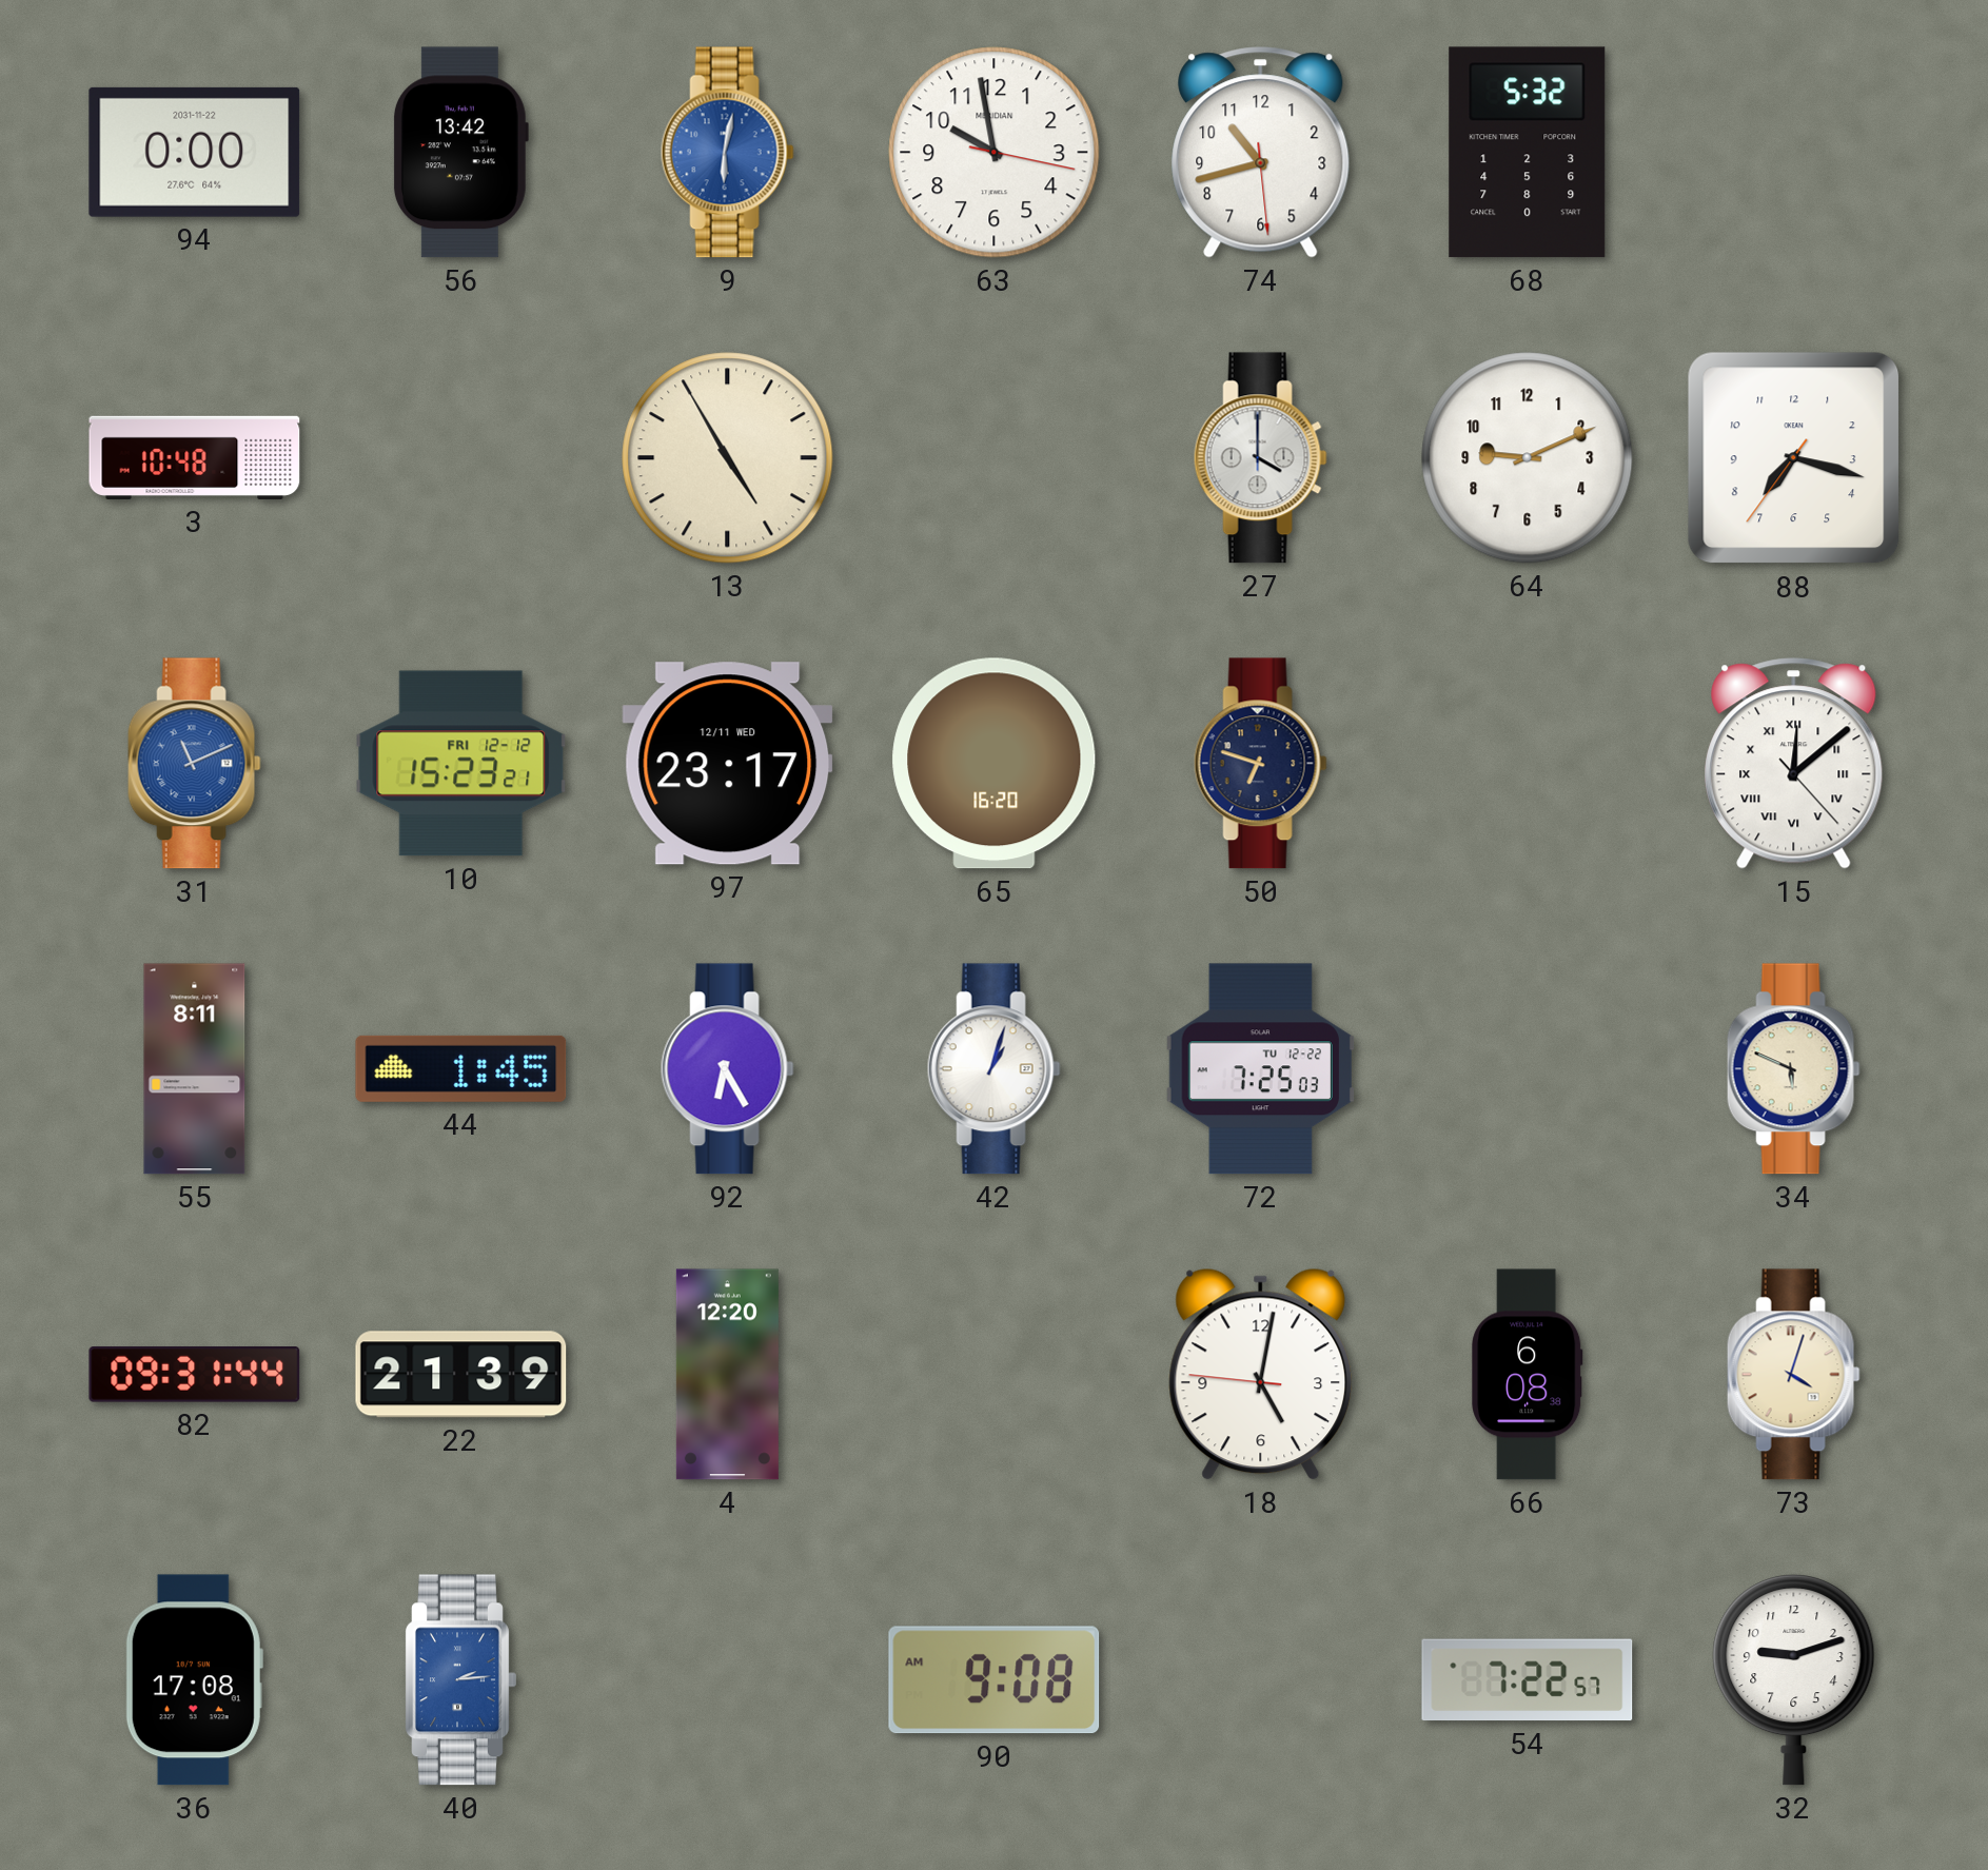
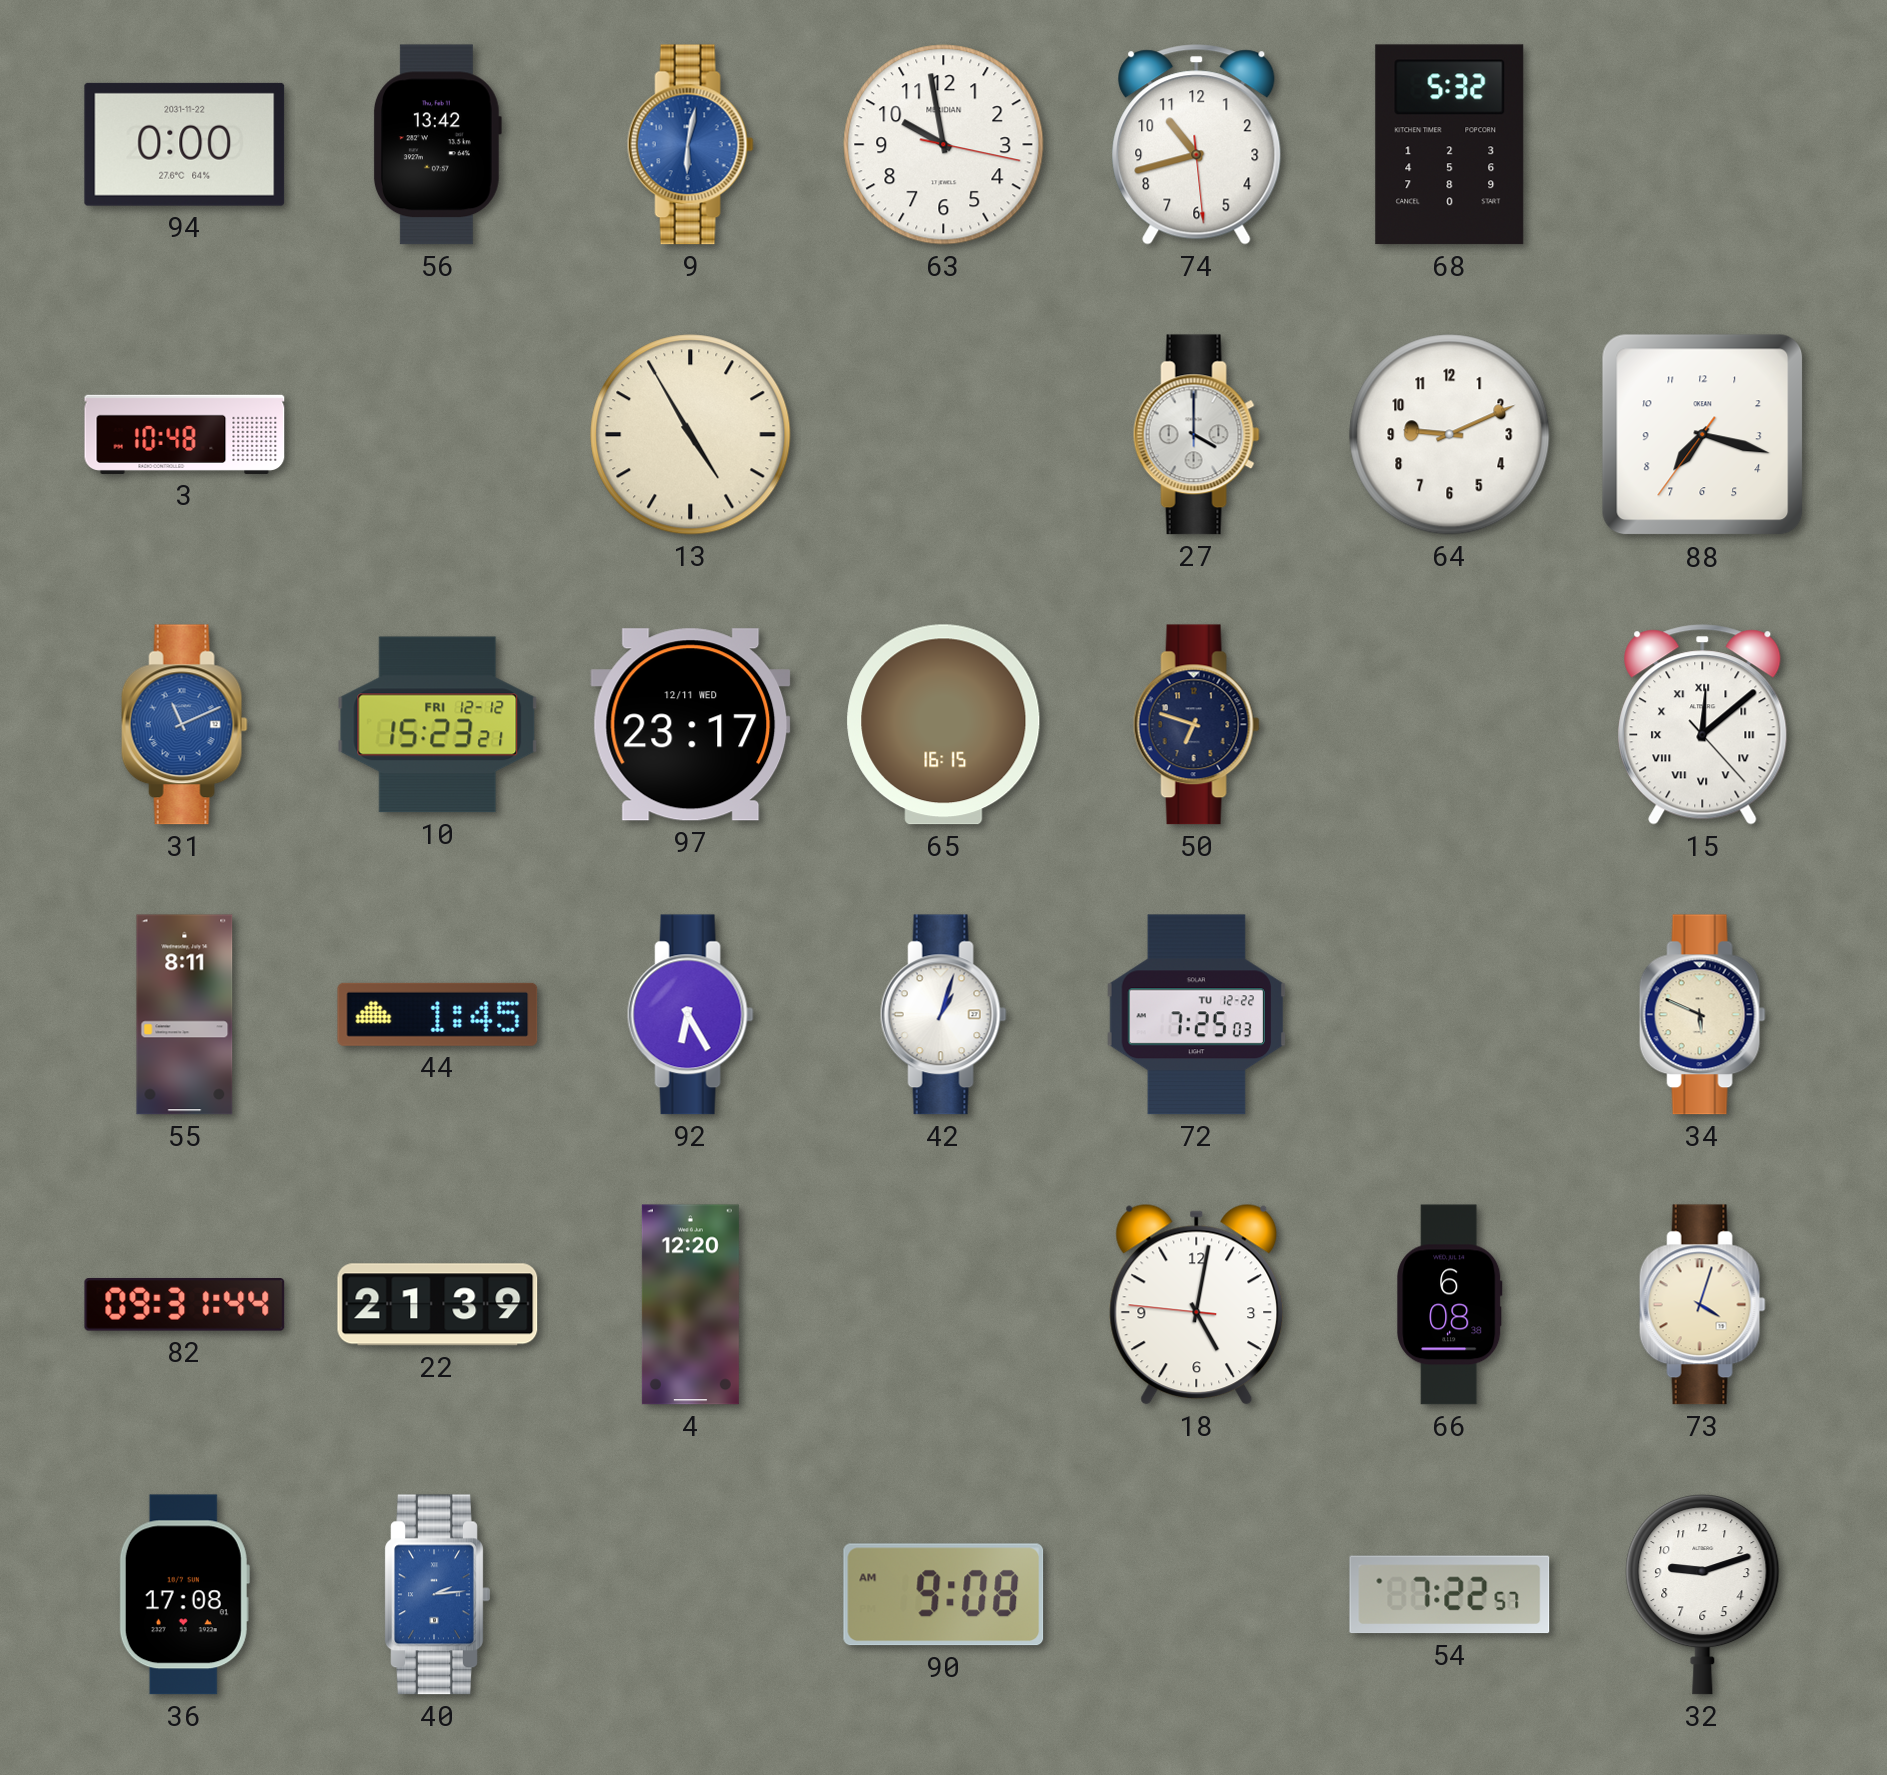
65: 16:20 -> 16:15 (944, 725)
